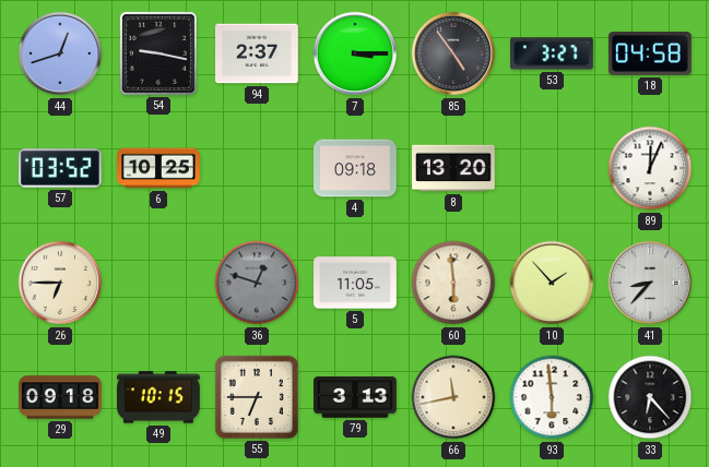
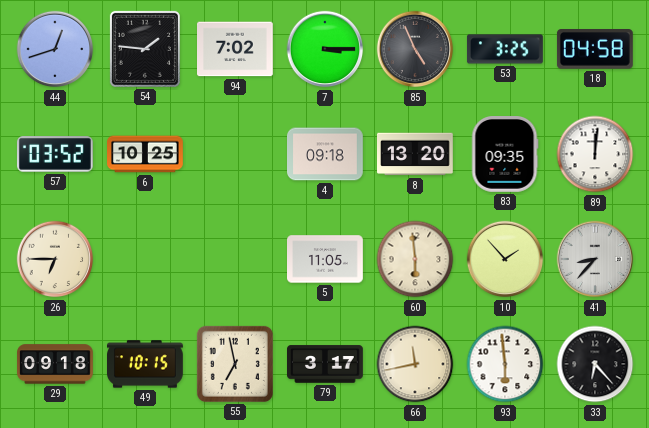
54: 9:17 -> 1:46 (145, 49)
94: 2:37 -> 7:02 (236, 49)
85: 4:54 -> 4:56 (415, 49)
53: 3:27 -> 3:25 (505, 49)
83: none -> 09:35 (505, 155)
89: 12:04 -> 12:01 (595, 154)
36: 12:48 -> none (257, 283)
55: 6:45 -> 6:58 (235, 364)
79: 3:13 -> 3:17 (326, 364)
